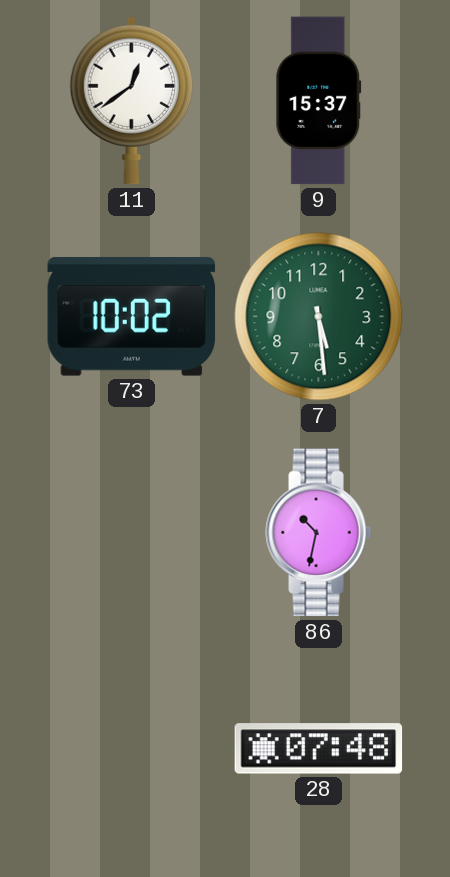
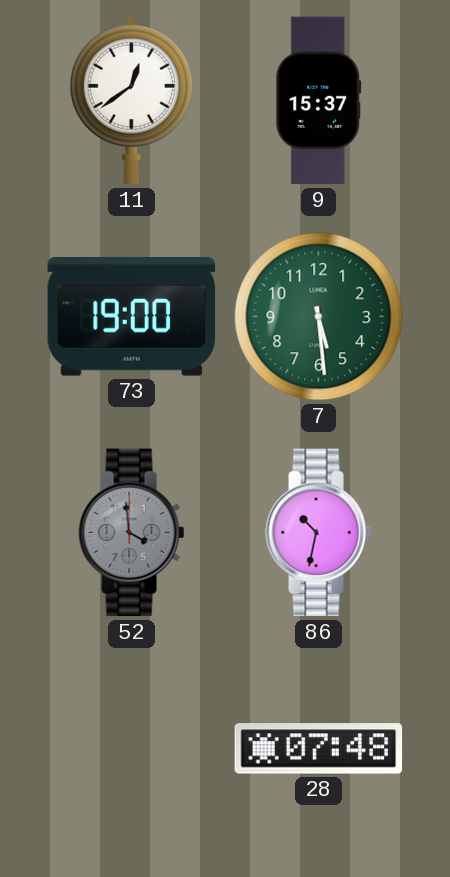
73: 10:02 -> 19:00 (132, 317)
52: none -> 3:59 (132, 533)
